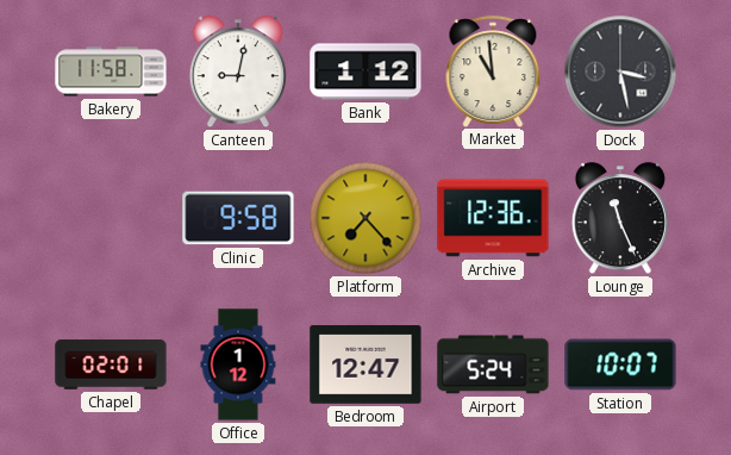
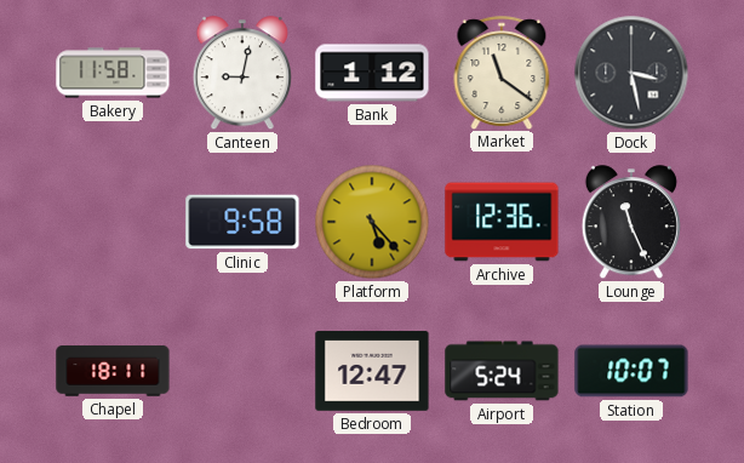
Market: 10:59 -> 11:21 (502, 73)
Platform: 7:23 -> 5:23 (372, 222)
Chapel: 02:01 -> 18:11 (113, 371)
Office: 1:12 -> none (238, 364)
